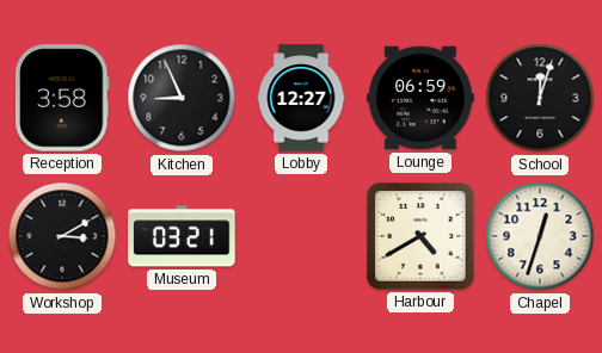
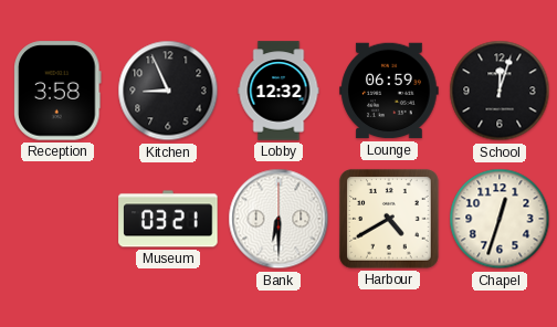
Lobby: 12:27 -> 12:32 (278, 91)
Workshop: 3:10 -> none (62, 236)
Bank: none -> 6:30 (278, 219)
